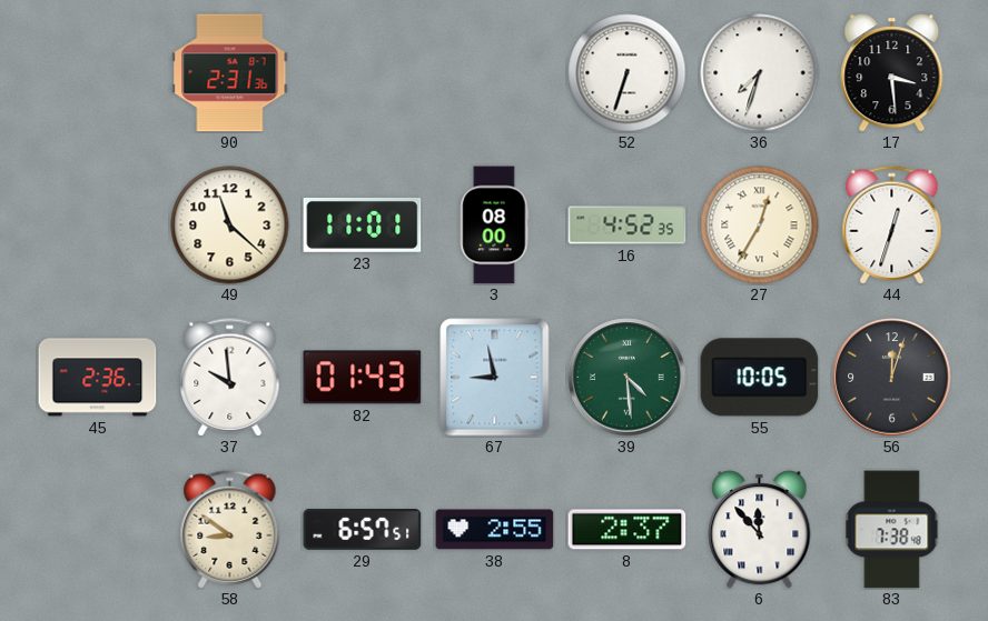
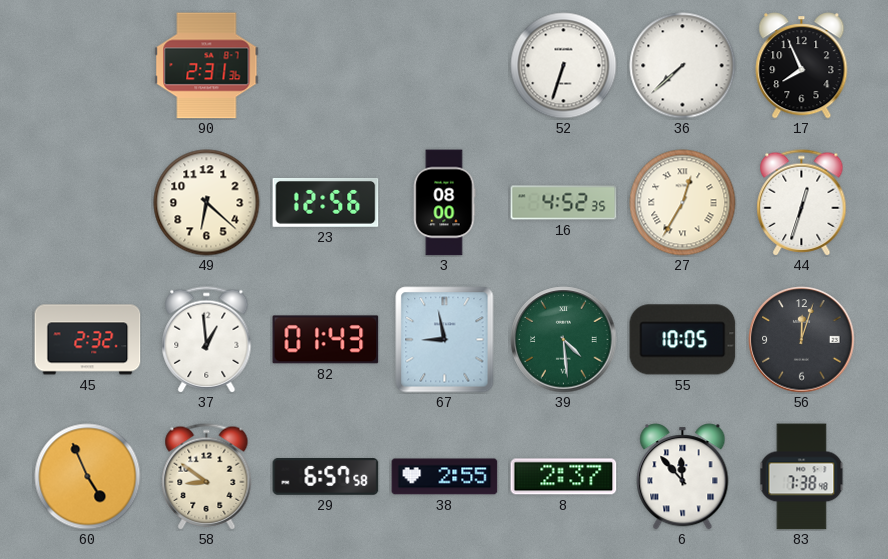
36: 7:33 -> 7:38 (683, 66)
17: 3:29 -> 7:56 (802, 66)
49: 11:22 -> 6:22 (207, 203)
23: 11:01 -> 12:56 (326, 202)
45: 2:36 -> 2:32 (88, 340)
37: 9:59 -> 12:59 (207, 340)
60: none -> 4:56 (88, 477)
29: 6:57:51 -> 6:57:58 (326, 477)
